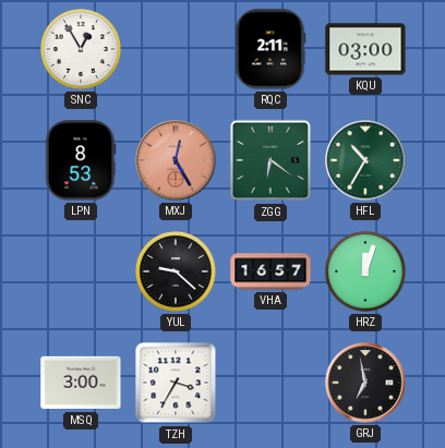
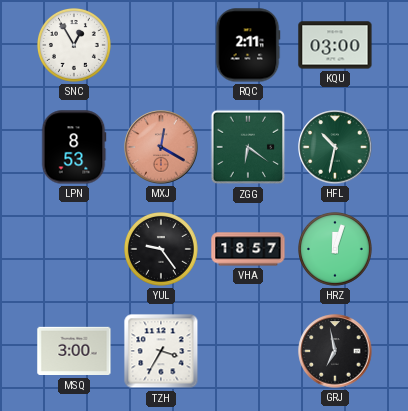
MXJ: 12:25 -> 12:20 (161, 147)
HFL: 10:35 -> 10:32 (335, 147)
YUL: 9:22 -> 9:24 (162, 250)
VHA: 16:57 -> 18:57 (248, 249)
